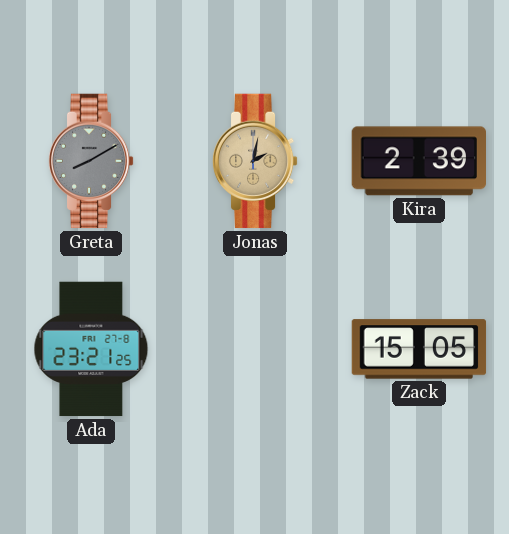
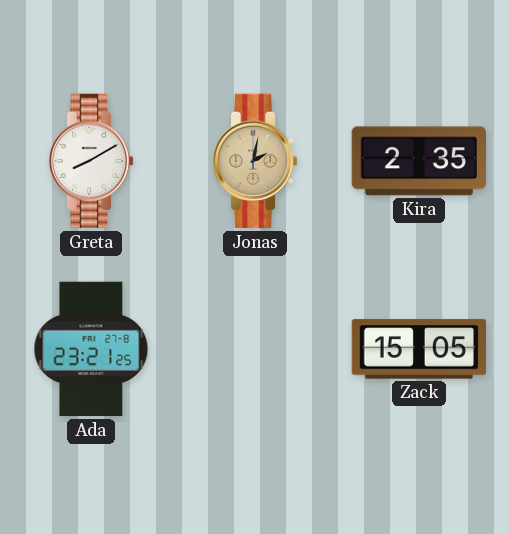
Greta dial: grey -> white (91, 161)
Kira: 2:39 -> 2:35 (418, 161)
